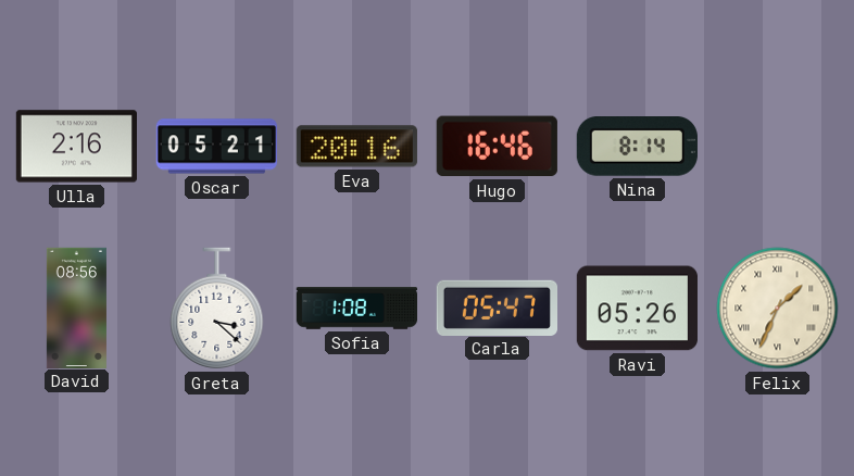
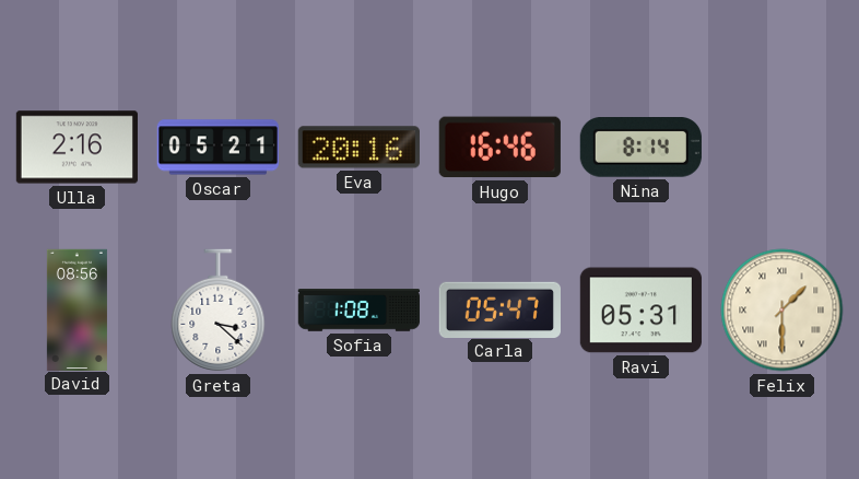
Ravi: 05:26 -> 05:31 (640, 311)
Felix: 1:34 -> 1:30 (782, 311)
